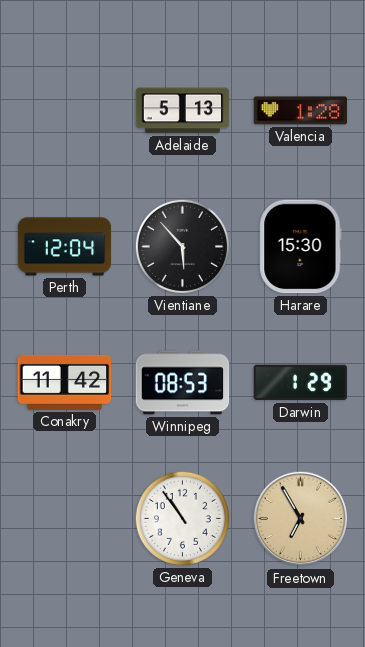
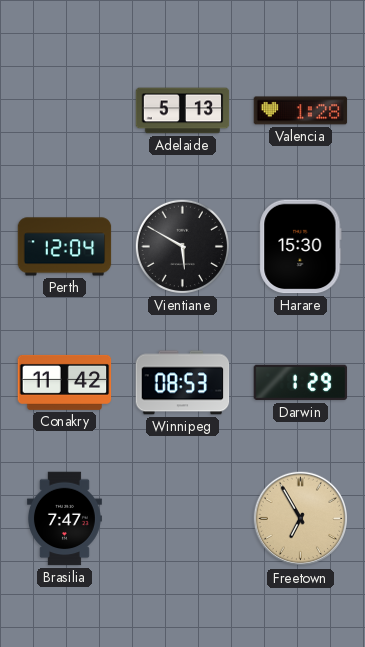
Vientiane: 5:53 -> 5:50 (182, 246)
Brasilia: none -> 7:47 (64, 519)
Geneva: 10:54 -> none (182, 518)
